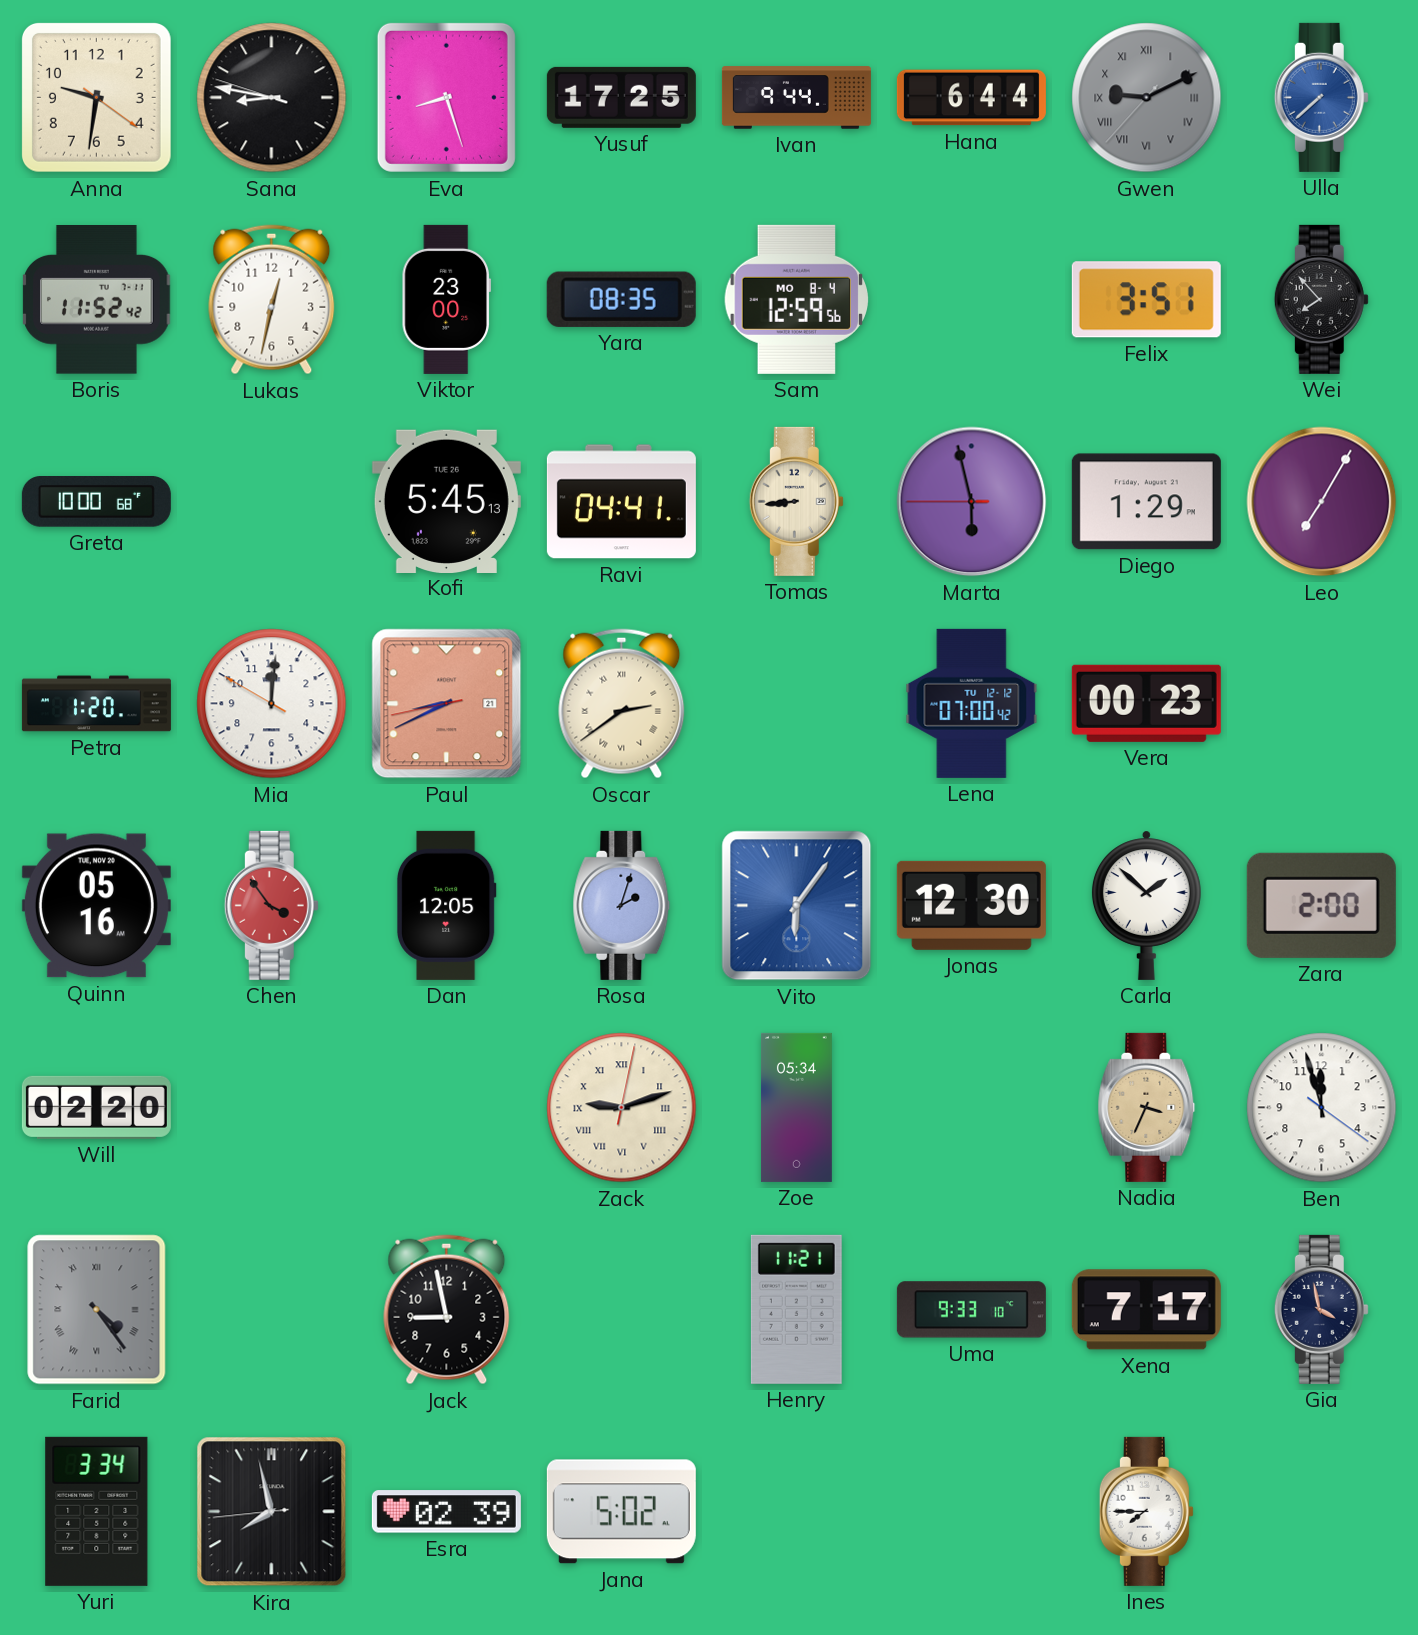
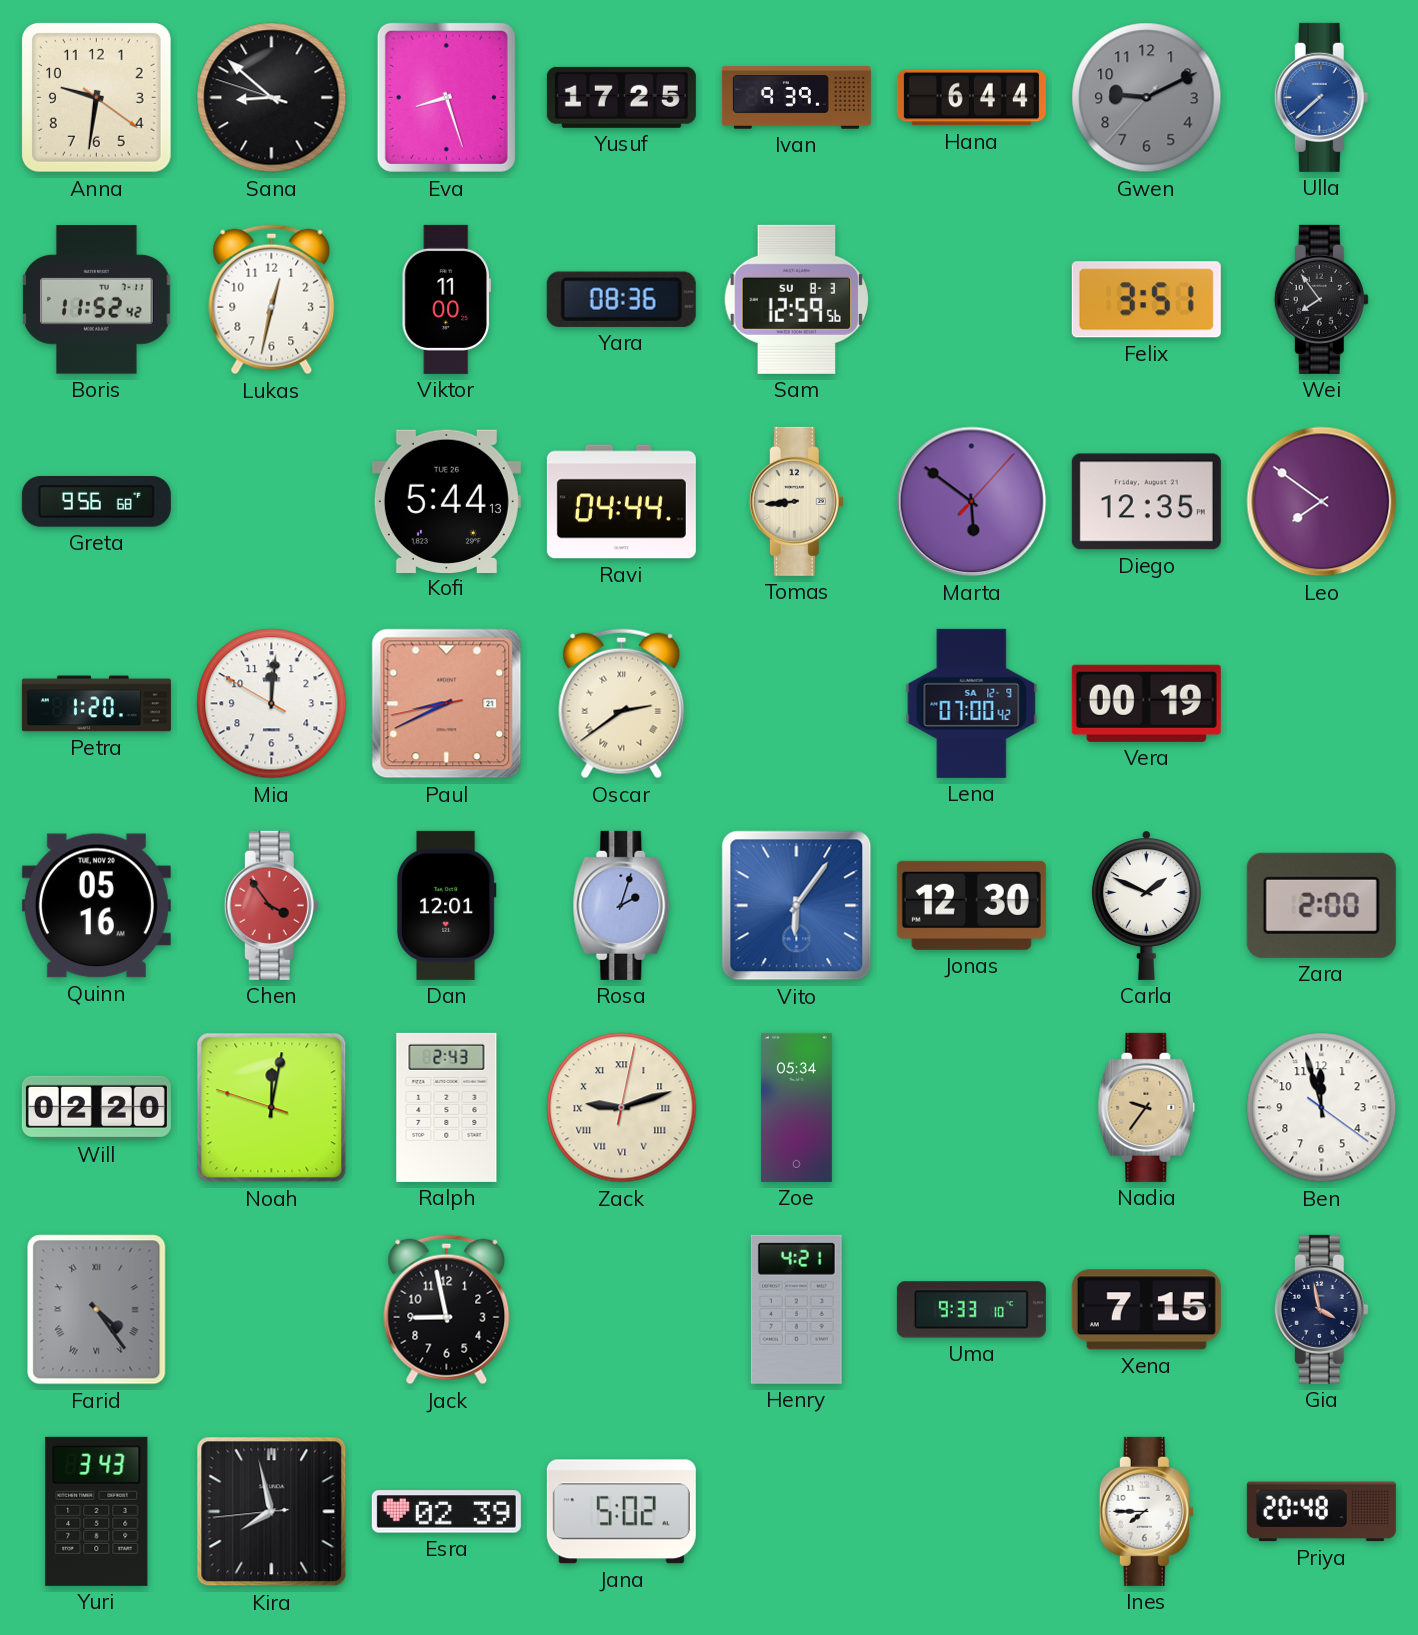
Sana: 8:46 -> 8:51 (272, 98)
Ivan: 9:44 -> 9:39 (796, 98)
Gwen numerals: Roman -> Arabic (1147, 98)
Viktor: 23:00 -> 11:00 (446, 299)
Yara: 08:35 -> 08:36 (621, 299)
Sam date: MO 8-4 -> SU 8-3 (796, 299)
Wei: 7:53 -> 7:54 (1321, 299)
Greta: 10:00 -> 9:56 (96, 502)
Kofi: 5:45 -> 5:44 (446, 501)
Ravi: 04:41 -> 04:44 (621, 502)
Marta: 5:57 -> 5:51 (972, 502)
Diego: 1:29 -> 12:35 (1146, 502)
Leo: 7:05 -> 7:51 (1322, 502)
Lena date: TU 12-12 -> SA 12-9 (972, 703)
Vera: 00:23 -> 00:19 (1146, 703)
Dan: 12:05 -> 12:01 (446, 905)
Carla: 1:52 -> 1:49 (1146, 905)
Noah: none -> 12:01 (272, 1108)
Ralph: none -> 2:43 (447, 1107)
Nadia: 3:34 -> 9:36 (1147, 1107)
Henry: 11:21 -> 4:21 (796, 1309)
Xena: 7:17 -> 7:15 (1146, 1310)
Yuri: 3:34 -> 3:43 (97, 1511)
Priya: none -> 20:48 (1321, 1512)
